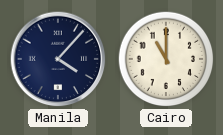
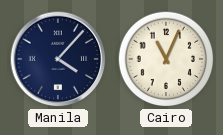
Cairo: 11:00 -> 11:04 (166, 59)
